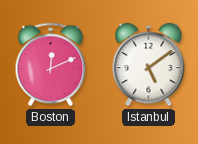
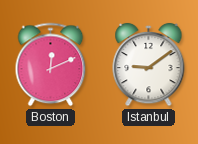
Istanbul: 5:09 -> 9:09 (149, 65)
